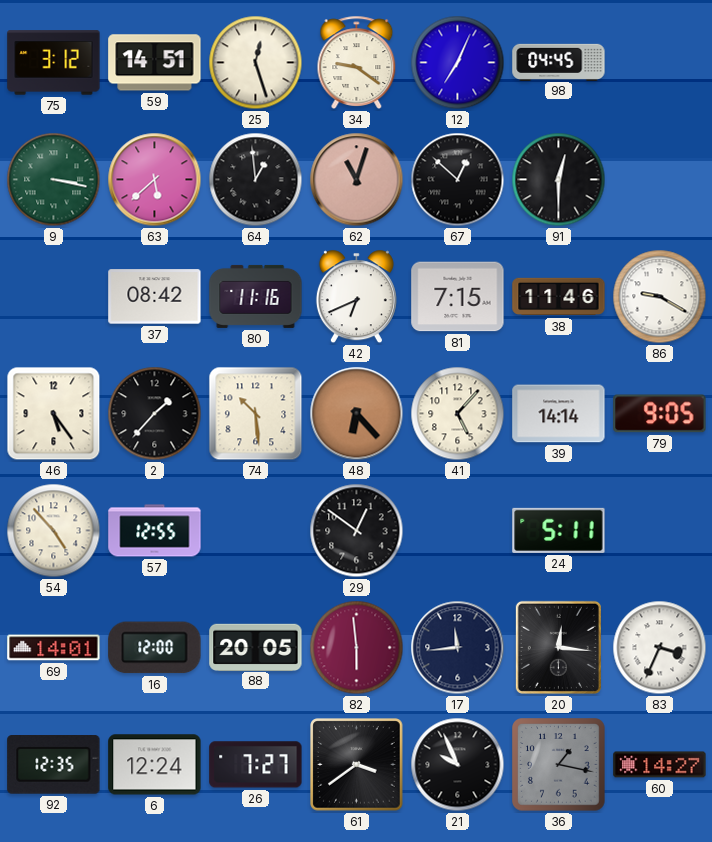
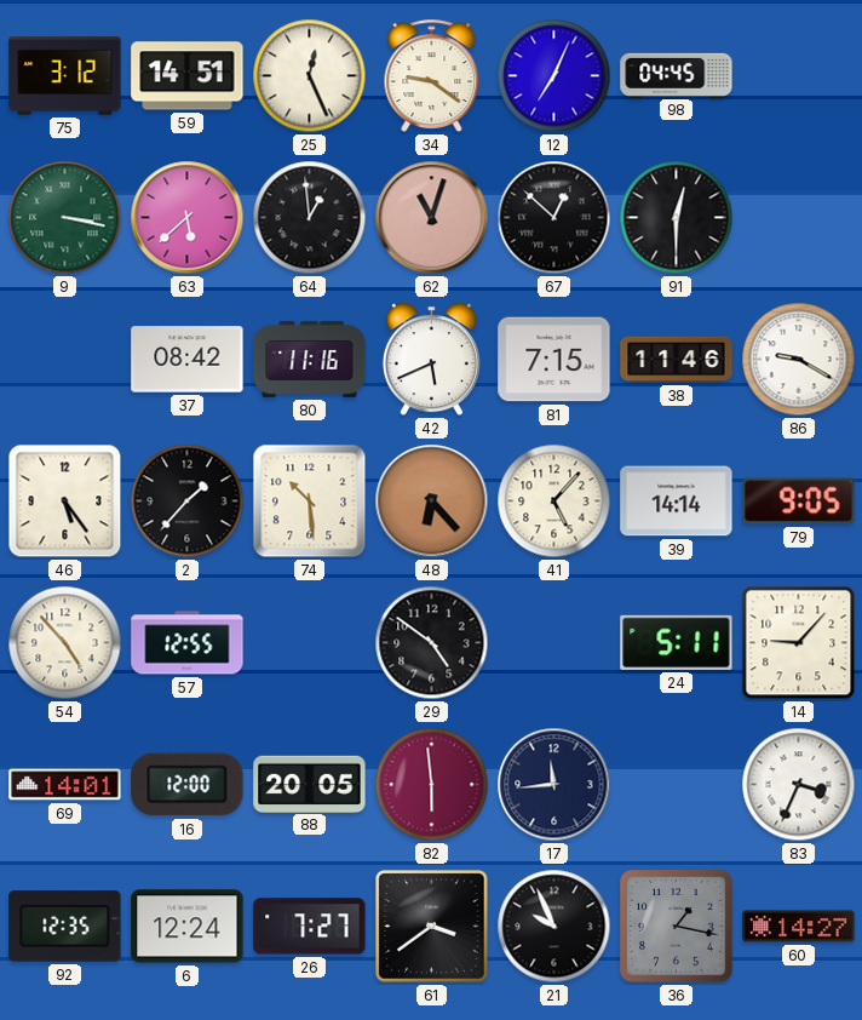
25: 12:27 -> 12:26 (310, 76)
42: 6:41 -> 5:41 (431, 360)
29: 12:51 -> 4:51 (432, 643)
14: none -> 9:07 (799, 643)
20: 12:16 -> none (558, 647)
